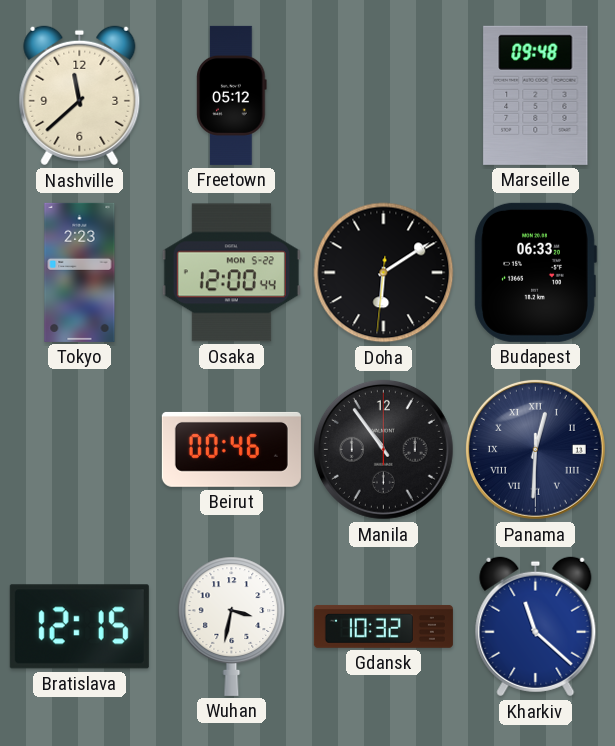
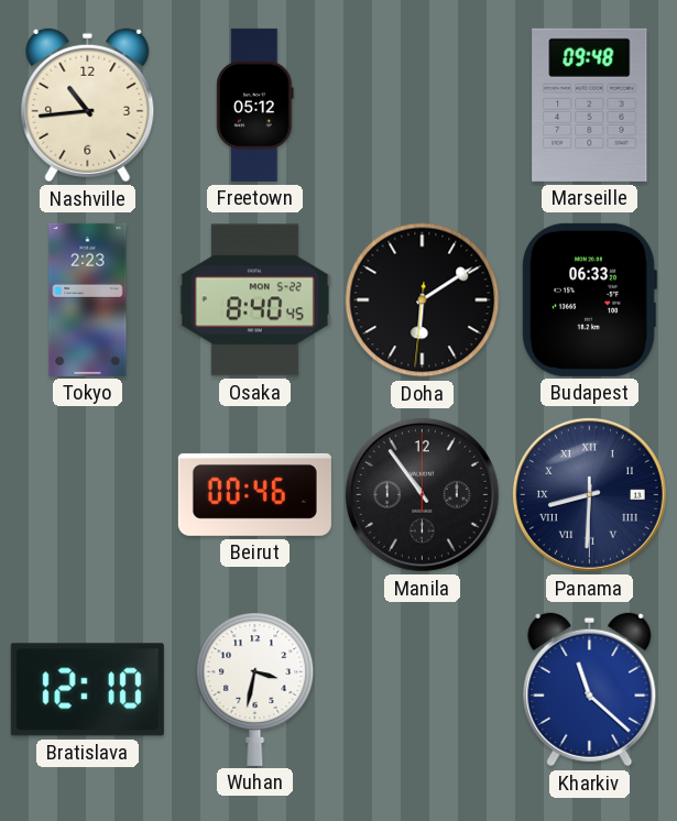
Nashville: 11:38 -> 10:44 (88, 106)
Osaka: 12:00 -> 8:40 (254, 300)
Panama: 12:30 -> 8:30 (589, 494)
Bratislava: 12:15 -> 12:10 (87, 690)
Gdansk: 10:32 -> none (383, 626)
